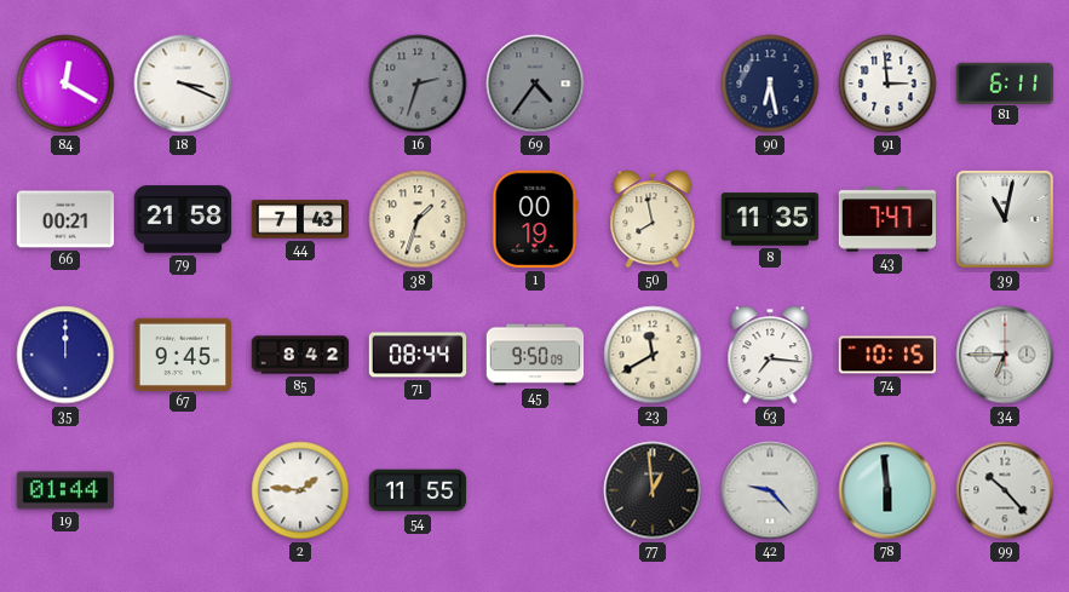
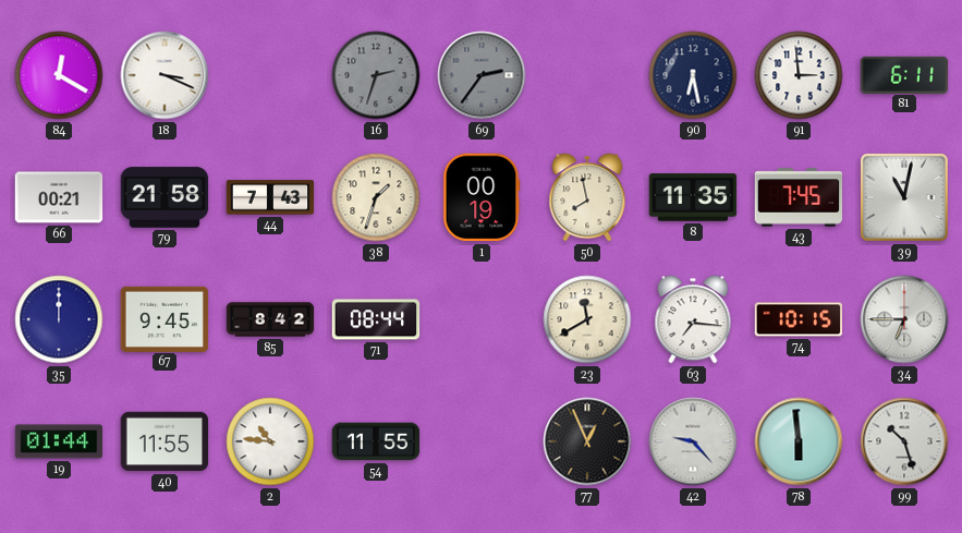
69: 4:36 -> 2:36 (482, 75)
43: 7:47 -> 7:45 (799, 197)
45: 9:50 -> none (535, 355)
40: none -> 11:55 (165, 441)
2: 1:46 -> 10:46 (270, 441)
77: 12:59 -> 12:56 (587, 441)
99: 10:23 -> 10:27 (904, 441)
